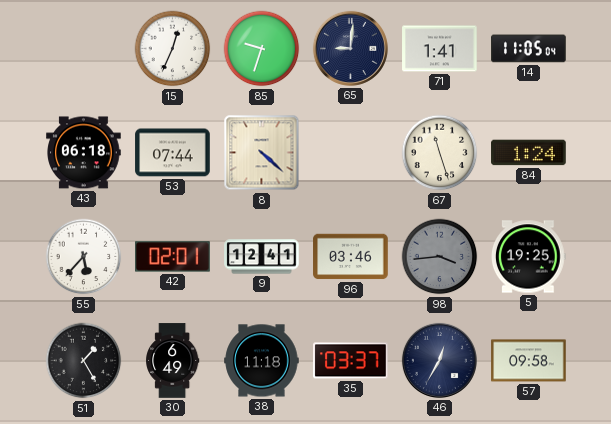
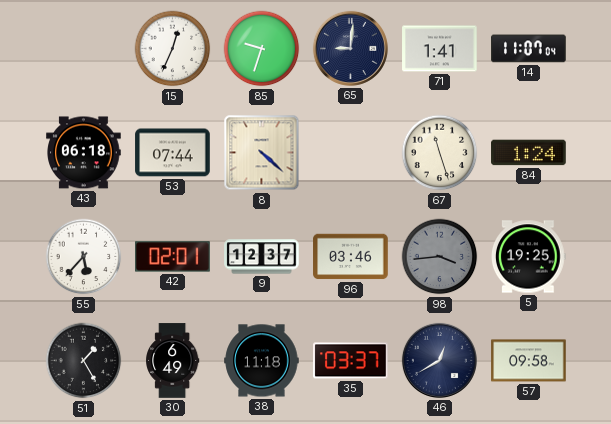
14: 11:05 -> 11:07 (529, 49)
9: 12:41 -> 12:37 (262, 257)
46: 12:35 -> 12:40 (439, 360)
